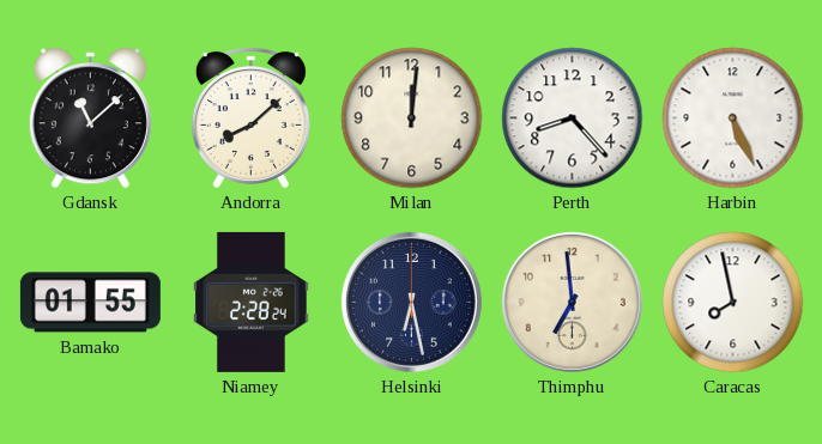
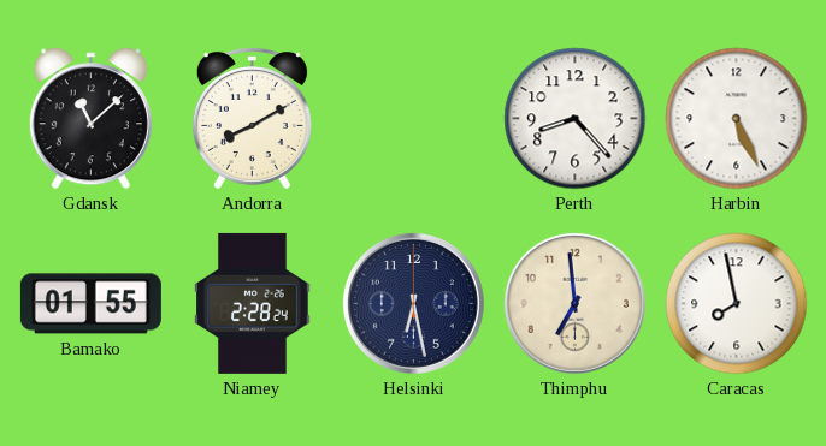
Andorra: 8:08 -> 8:10 (252, 118)
Milan: 12:01 -> none (412, 118)
